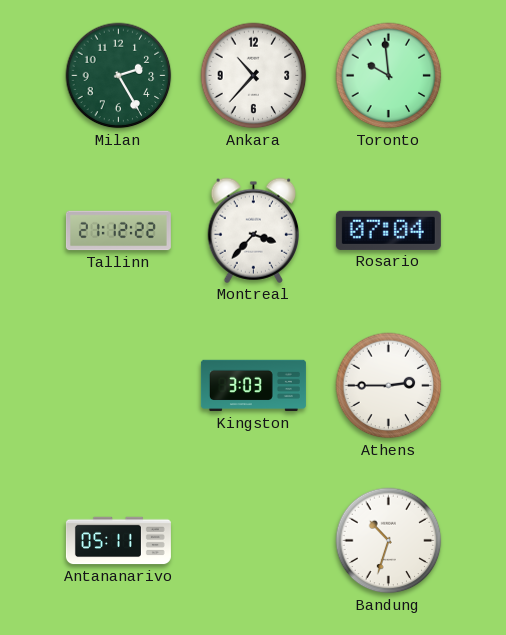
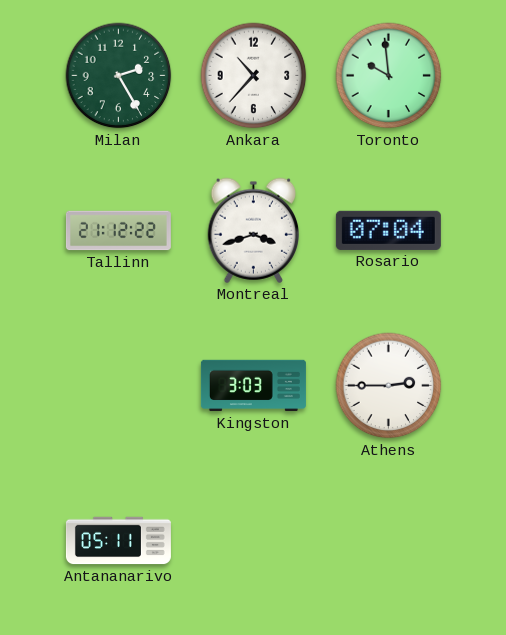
Montreal: 3:37 -> 3:42 (253, 230)
Bandung: 10:33 -> none (389, 541)
